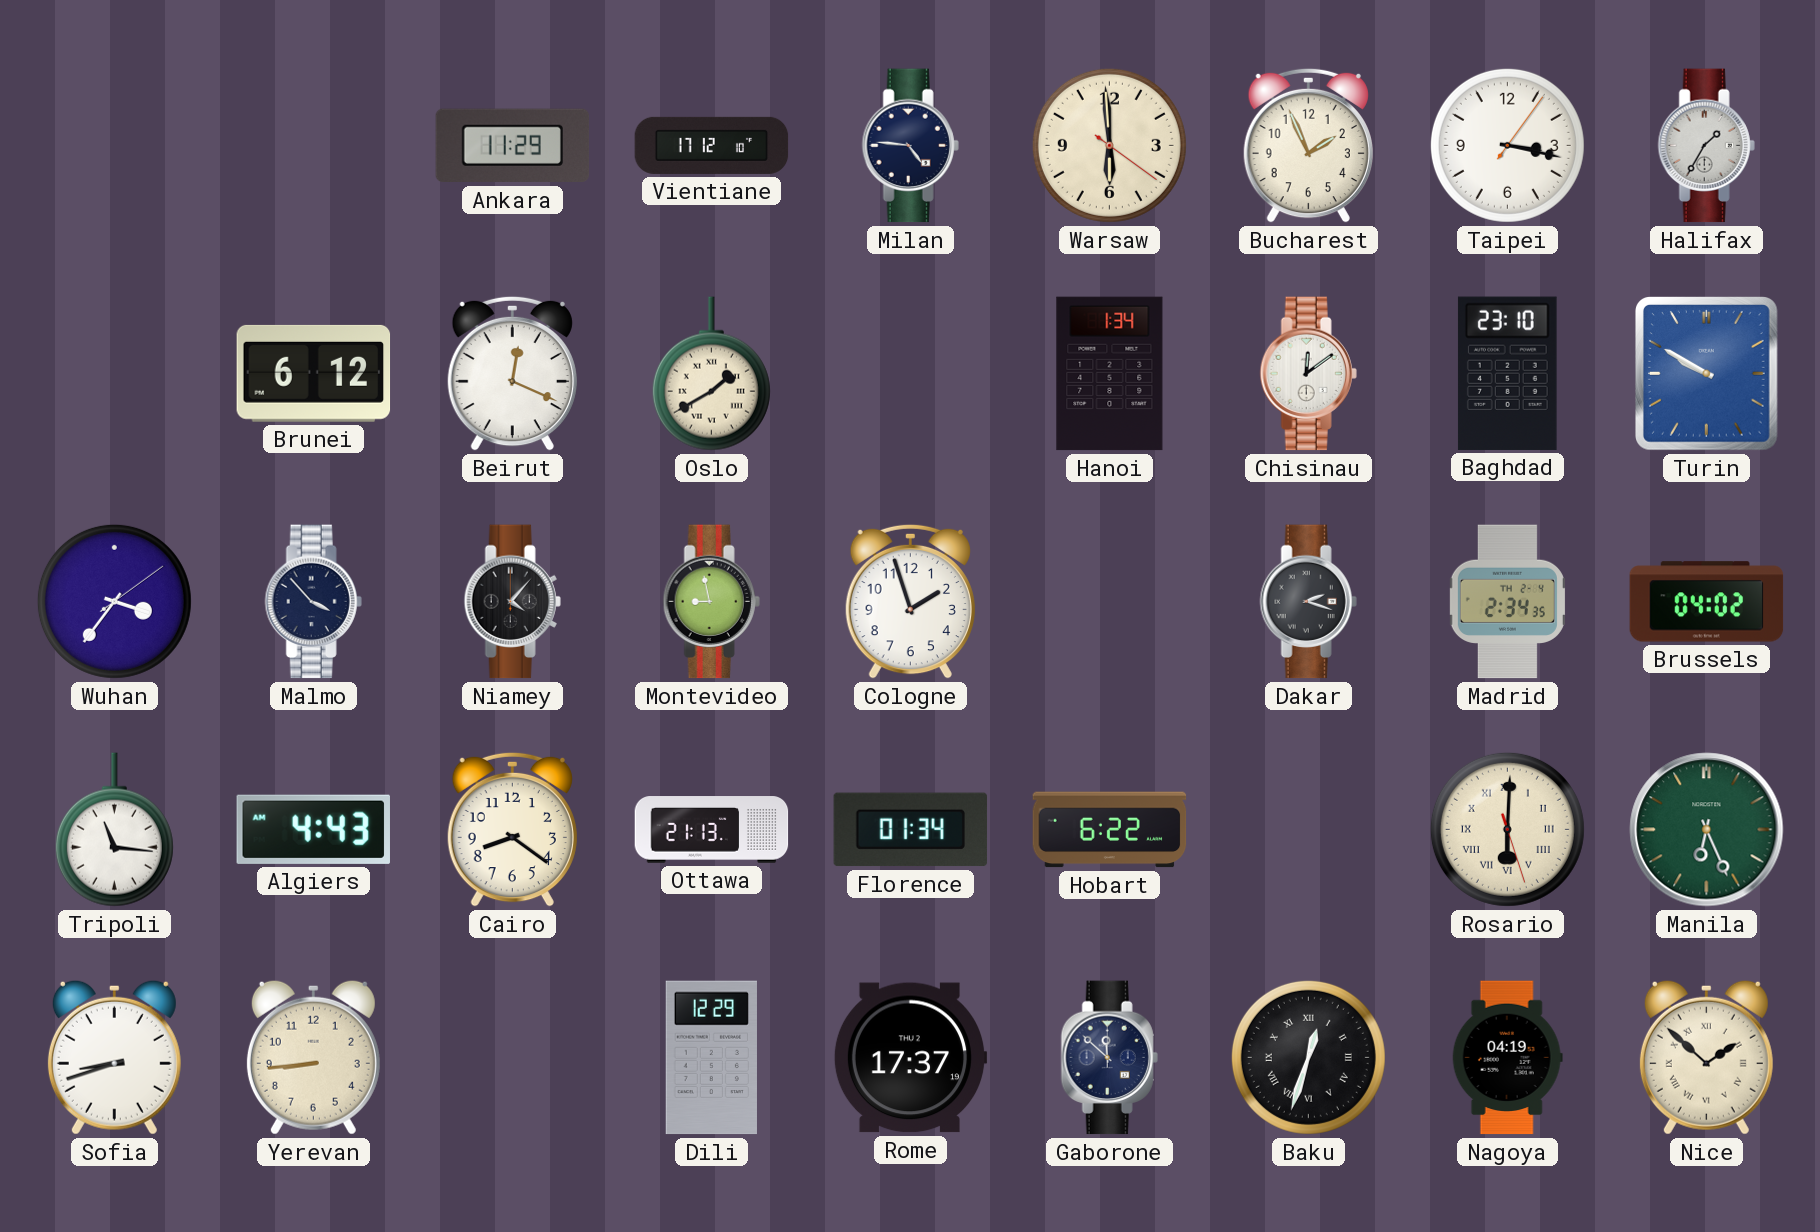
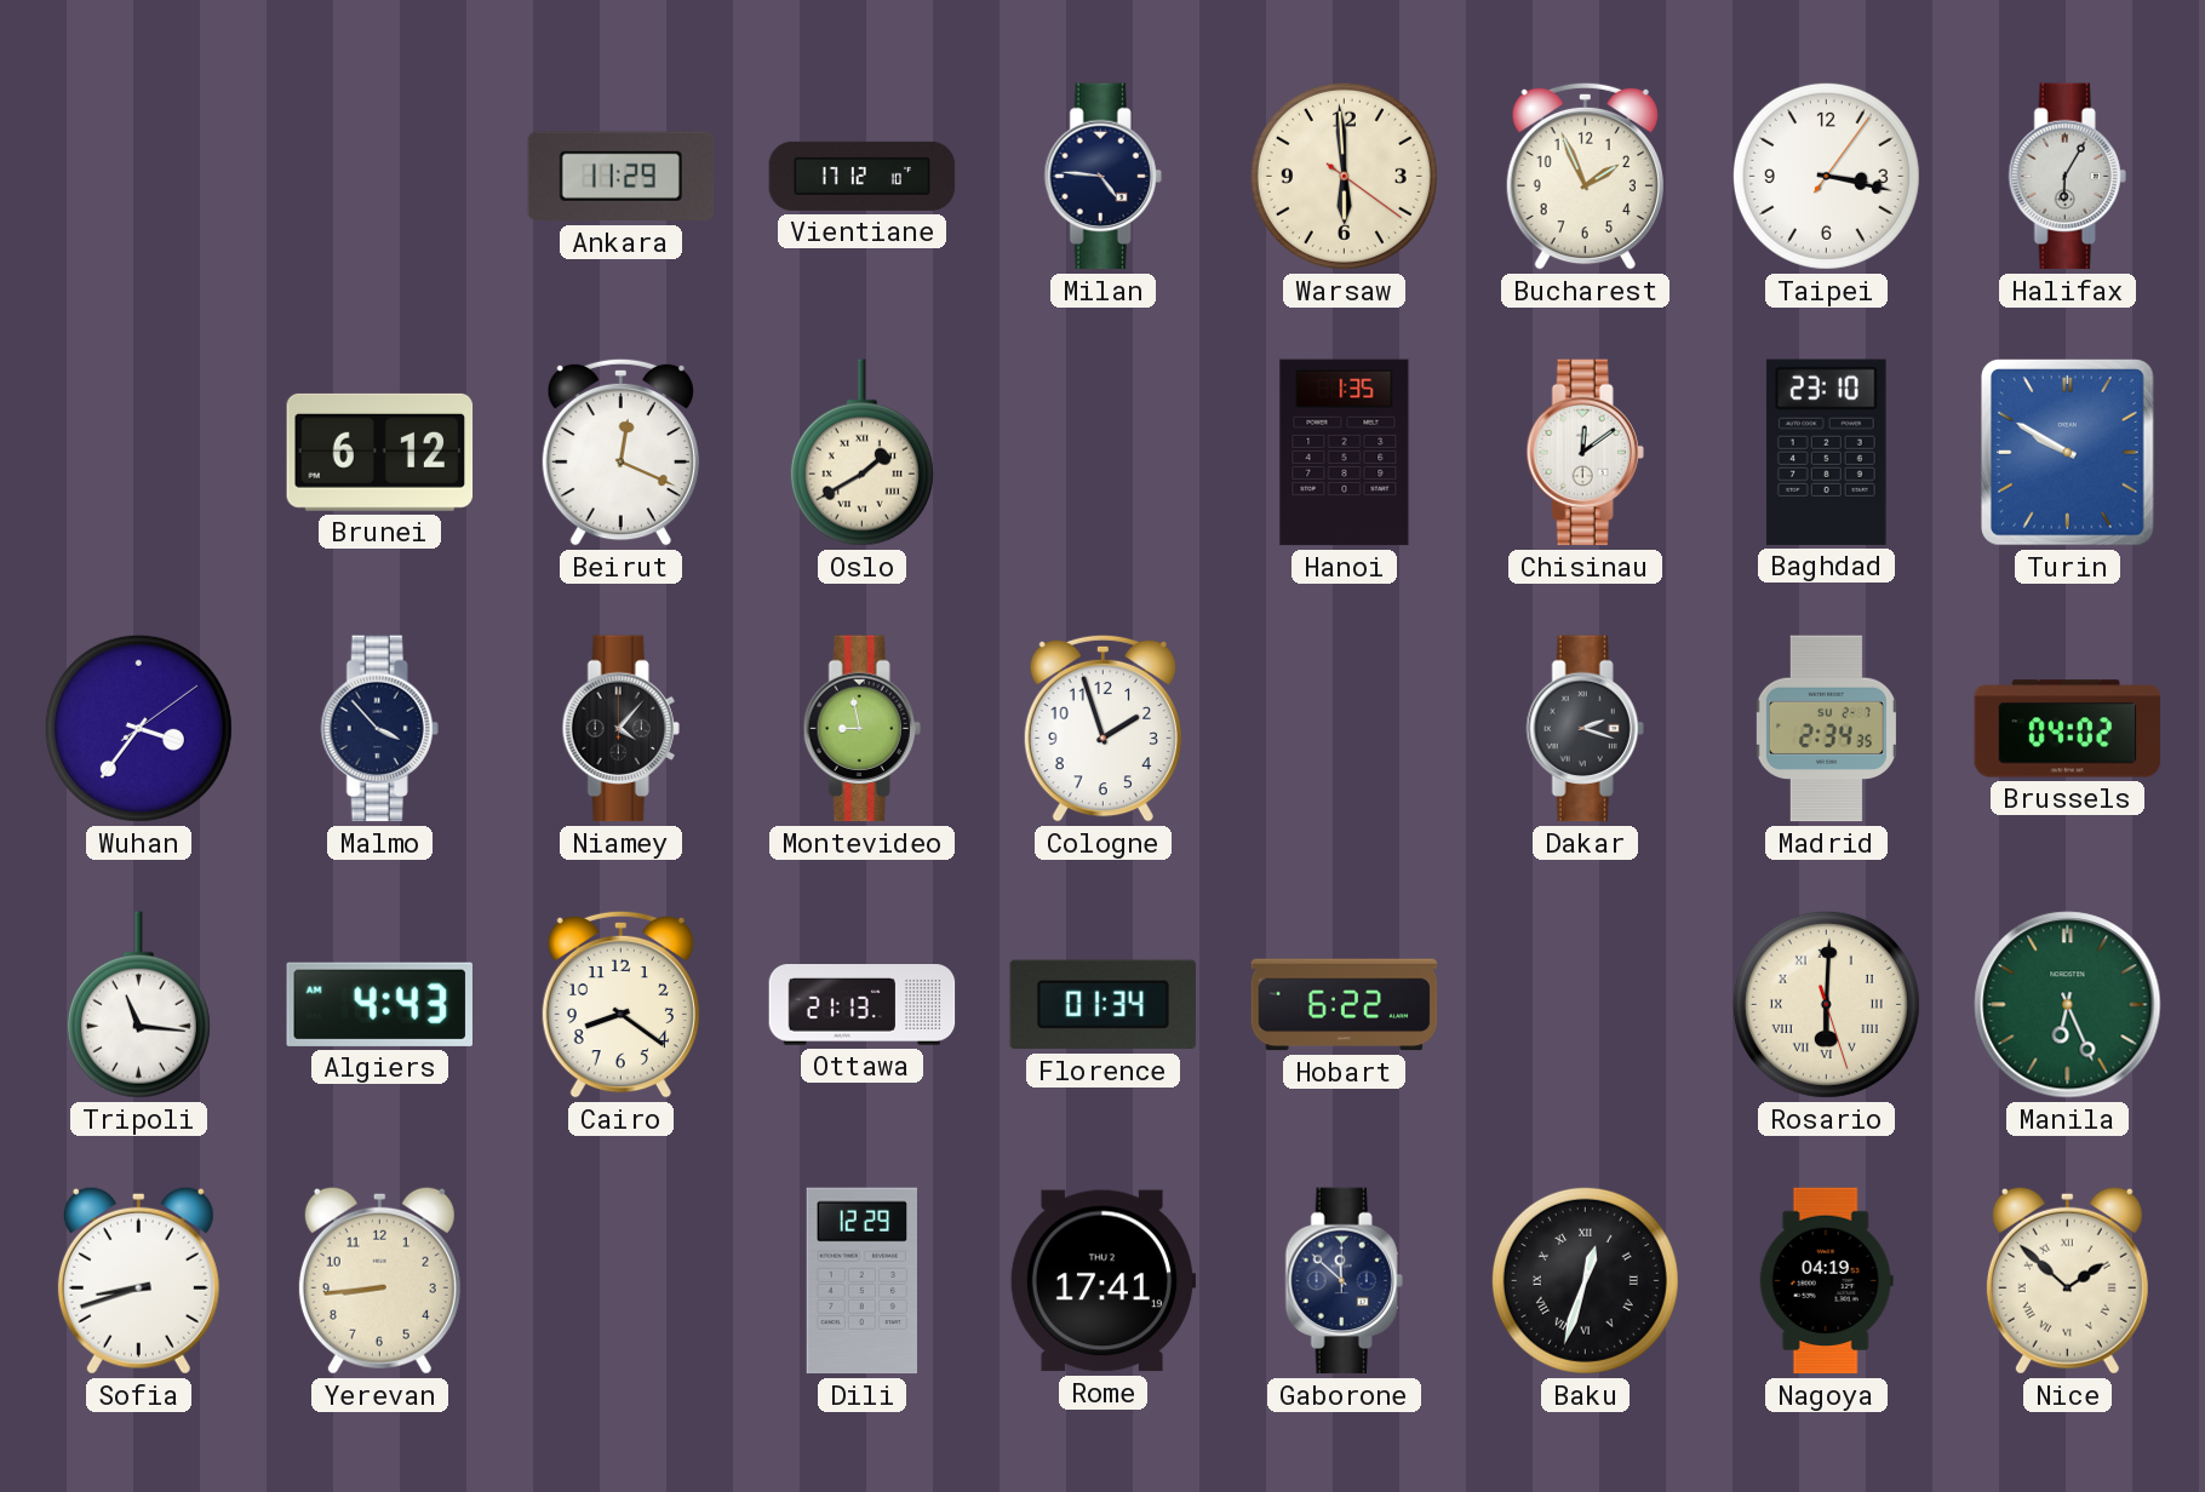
Halifax: 1:35 -> 6:05 (2067, 177)
Hanoi: 1:34 -> 1:35 (1345, 453)
Madrid date: TH 2-4 -> SU 2-7 (1826, 729)
Rome: 17:37 -> 17:41 (1102, 1281)
